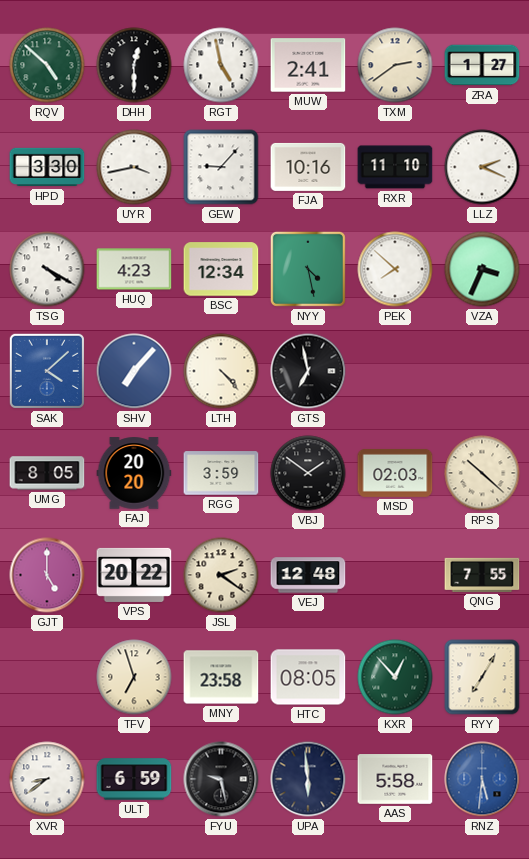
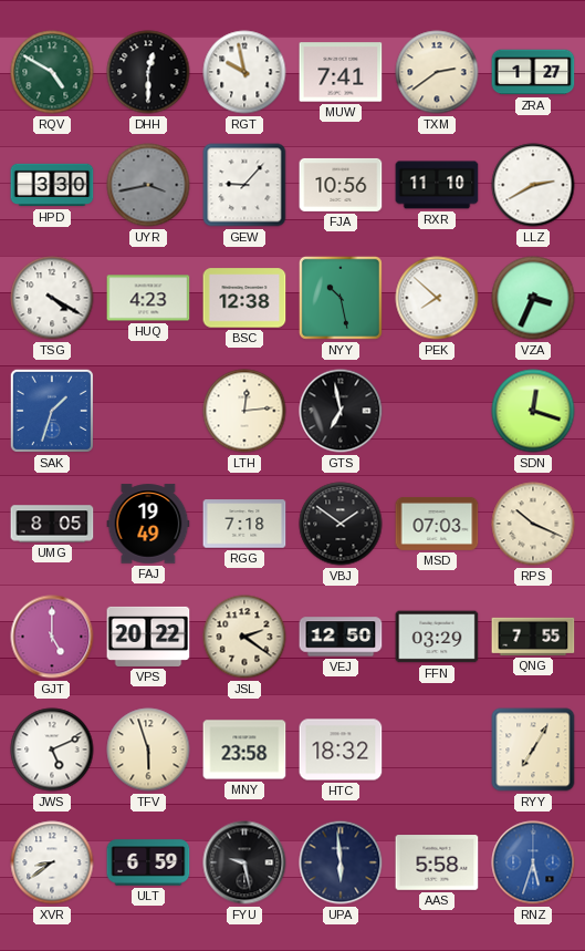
RQV: 4:52 -> 4:50 (52, 72)
RGT: 4:58 -> 9:58 (244, 72)
MUW: 2:41 -> 7:41 (341, 72)
UYR dial: white -> grey (148, 185)
FJA: 10:16 -> 10:56 (341, 185)
LLZ: 2:19 -> 2:40 (533, 185)
BSC: 12:34 -> 12:38 (244, 298)
NYY: 4:28 -> 10:28 (341, 298)
SAK: 4:08 -> 1:33 (52, 411)
SHV: 7:07 -> none (134, 371)
LTH: 4:23 -> 12:14 (244, 411)
SDN: none -> 12:18 (533, 411)
FAJ: 20:20 -> 19:49 (148, 524)
RGG: 3:59 -> 7:18 (244, 524)
MSD: 02:03 -> 07:03 (437, 524)
RPS: 10:22 -> 10:19 (533, 524)
VEJ: 12:48 -> 12:50 (341, 637)
FFN: none -> 03:29 (437, 637)
JWS: none -> 5:11 (52, 750)
TFV: 6:57 -> 5:57 (148, 750)
HTC: 08:05 -> 18:32 (341, 750)
KXR: 12:53 -> none (395, 677)
RNZ: 5:31 -> 5:33 (533, 862)
